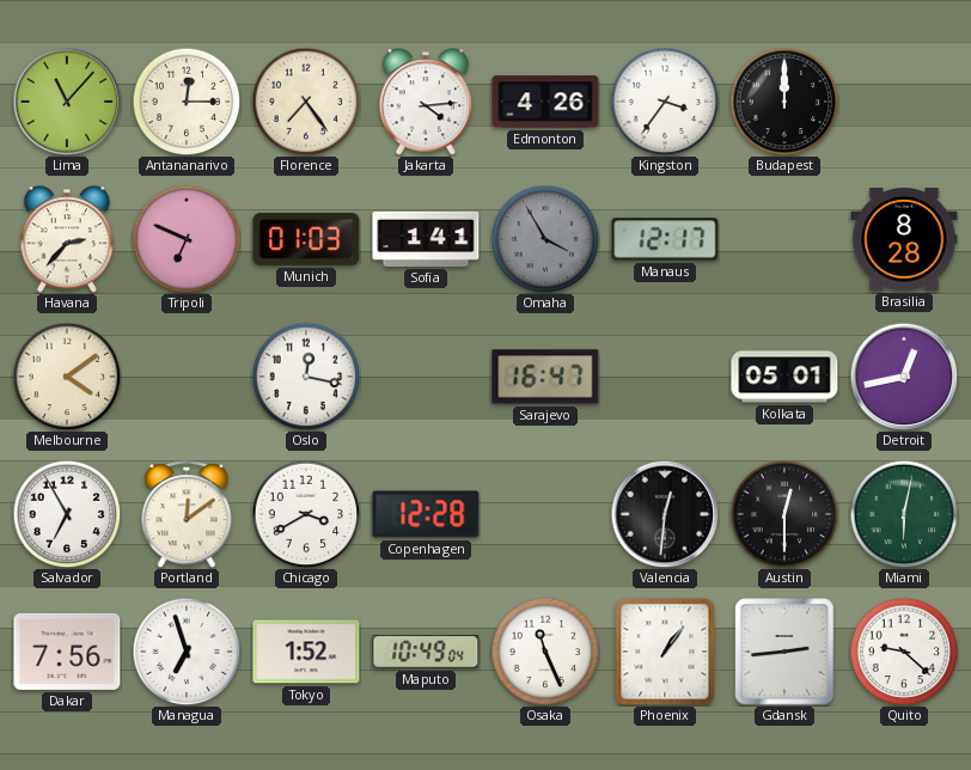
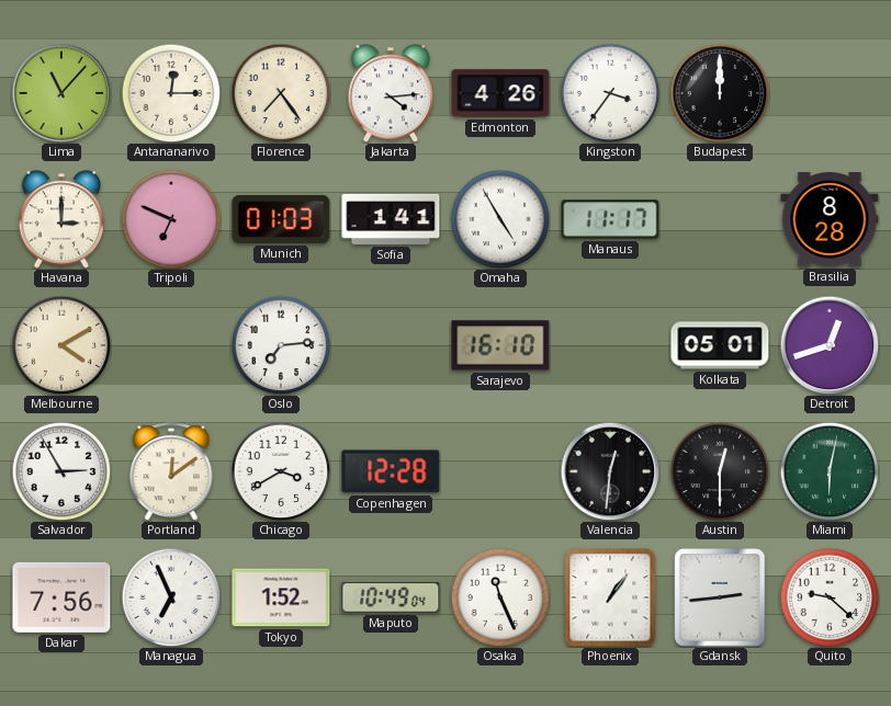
Havana: 2:37 -> 3:00 (61, 219)
Omaha: 3:55 -> 4:55 (500, 219)
Omaha dial: grey -> white (500, 219)
Manaus: 12:17 -> 11:17 (610, 219)
Melbourne: 4:09 -> 4:10 (61, 345)
Oslo: 12:17 -> 7:14 (281, 345)
Sarajevo: 16:47 -> 16:10 (500, 345)
Detroit: 12:43 -> 12:42 (830, 345)
Salvador: 6:55 -> 2:55 (61, 471)
Managua: 6:57 -> 6:56 (171, 597)
